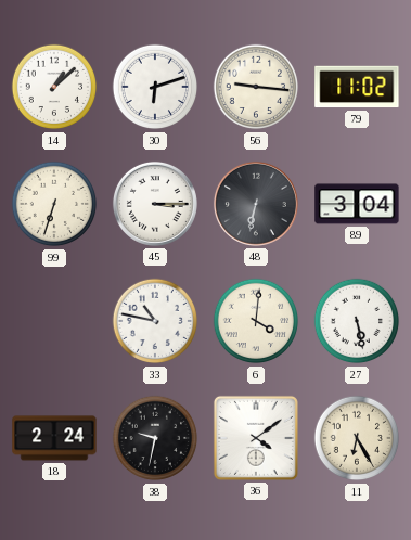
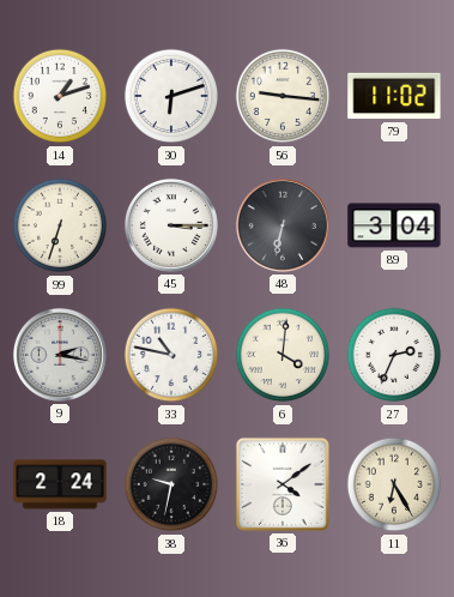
14: 1:08 -> 1:12 (60, 96)
9: none -> 2:17 (60, 355)
27: 5:28 -> 2:34 (394, 355)
